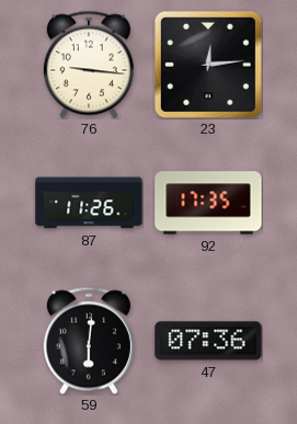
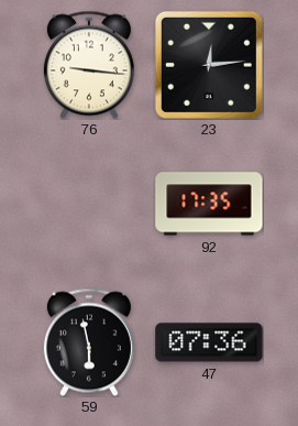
87: 11:26 -> none (89, 203)
59: 6:01 -> 5:58 (89, 342)
